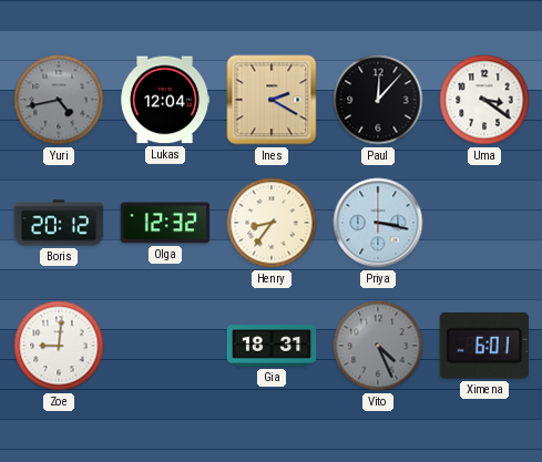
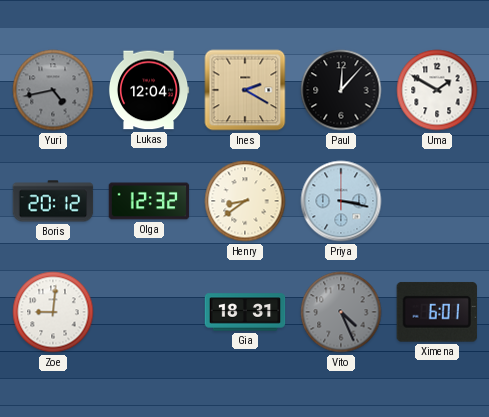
Uma: 3:21 -> 1:50 (437, 90)
Henry: 8:36 -> 8:39 (245, 201)
